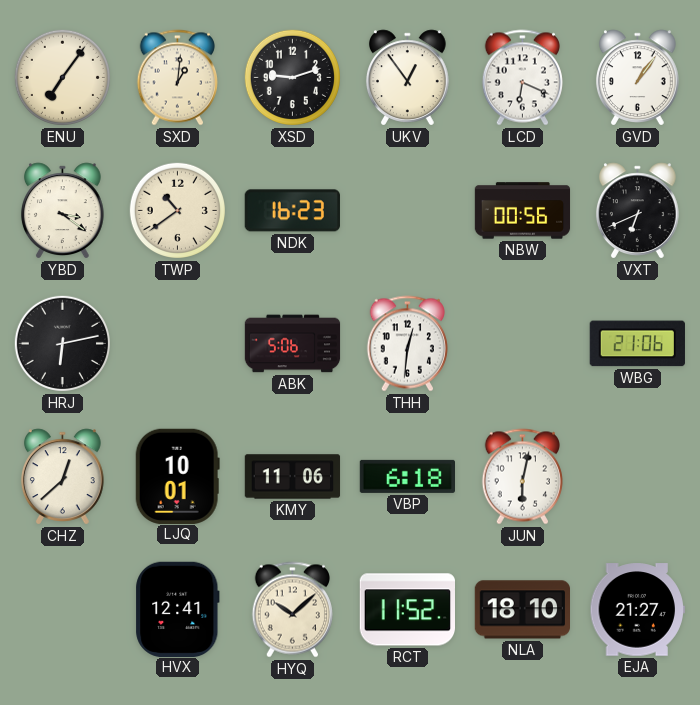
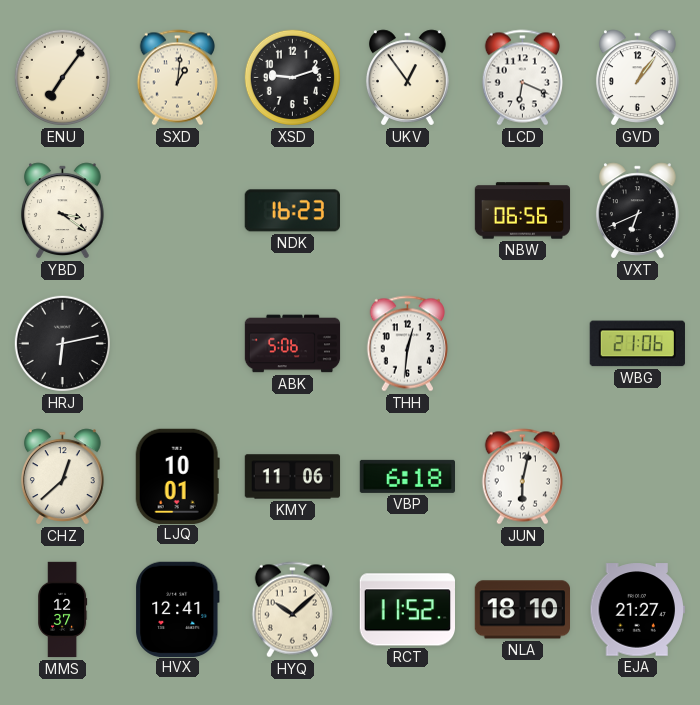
TWP: 10:39 -> none (177, 210)
NBW: 00:56 -> 06:56 (523, 211)
MMS: none -> 12:37 (63, 610)
